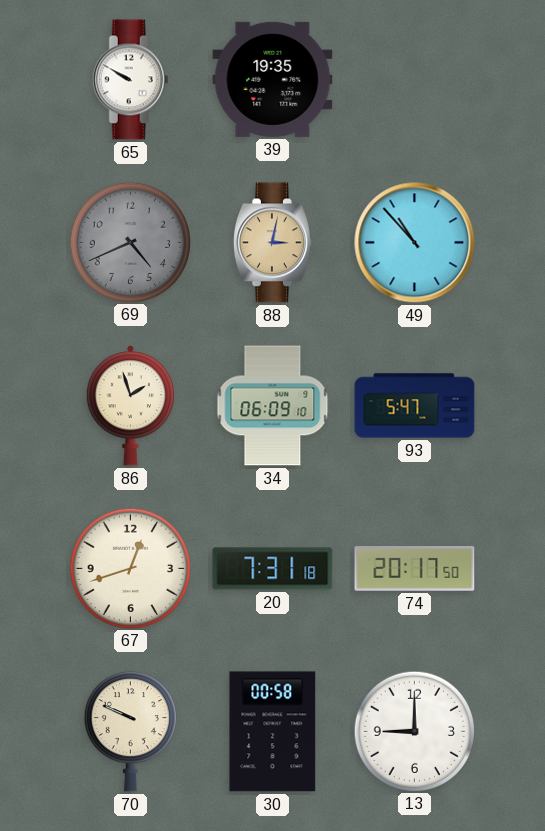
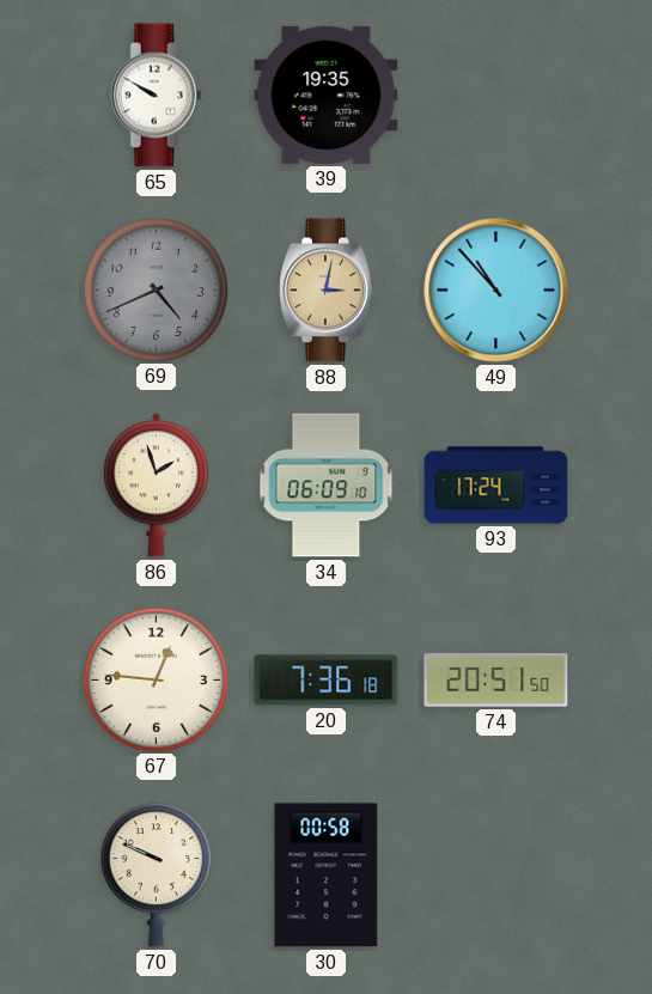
93: 5:47 -> 17:24 (496, 486)
67: 12:42 -> 12:46 (156, 679)
20: 7:31 -> 7:36 (327, 681)
74: 20:17 -> 20:51 (496, 681)
13: 9:00 -> none (414, 731)
